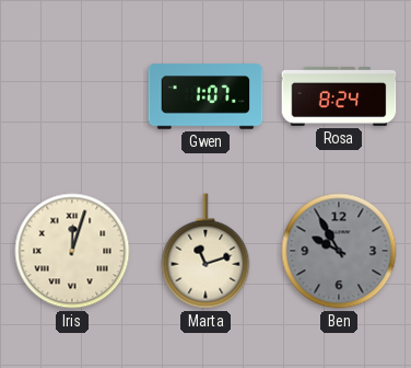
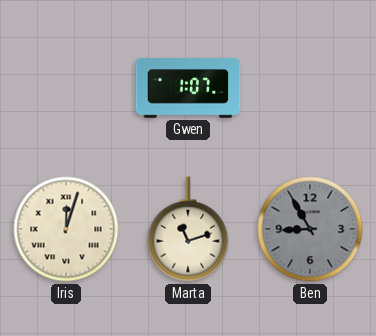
Rosa: 8:24 -> none (339, 96)
Ben: 9:55 -> 8:55 (310, 229)
